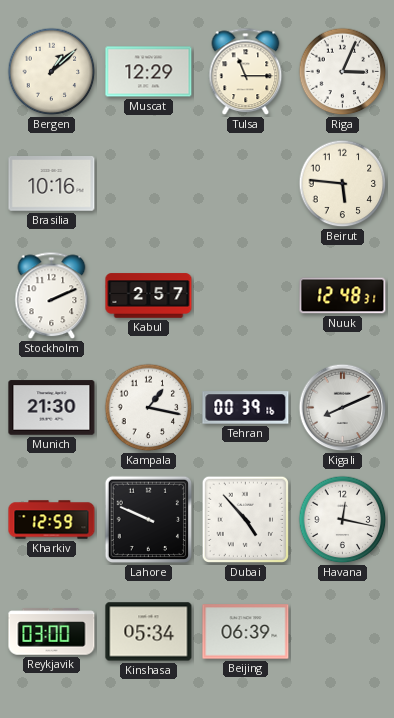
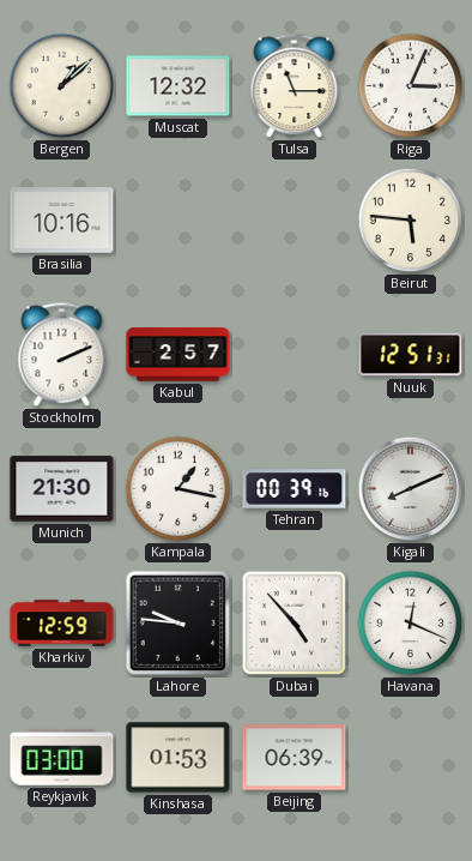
Muscat: 12:29 -> 12:32 (178, 86)
Nuuk: 12:48 -> 12:51 (411, 355)
Lahore: 9:49 -> 9:46 (178, 624)
Havana: 12:17 -> 12:19 (411, 624)
Kinshasa: 05:34 -> 01:53 (178, 758)
